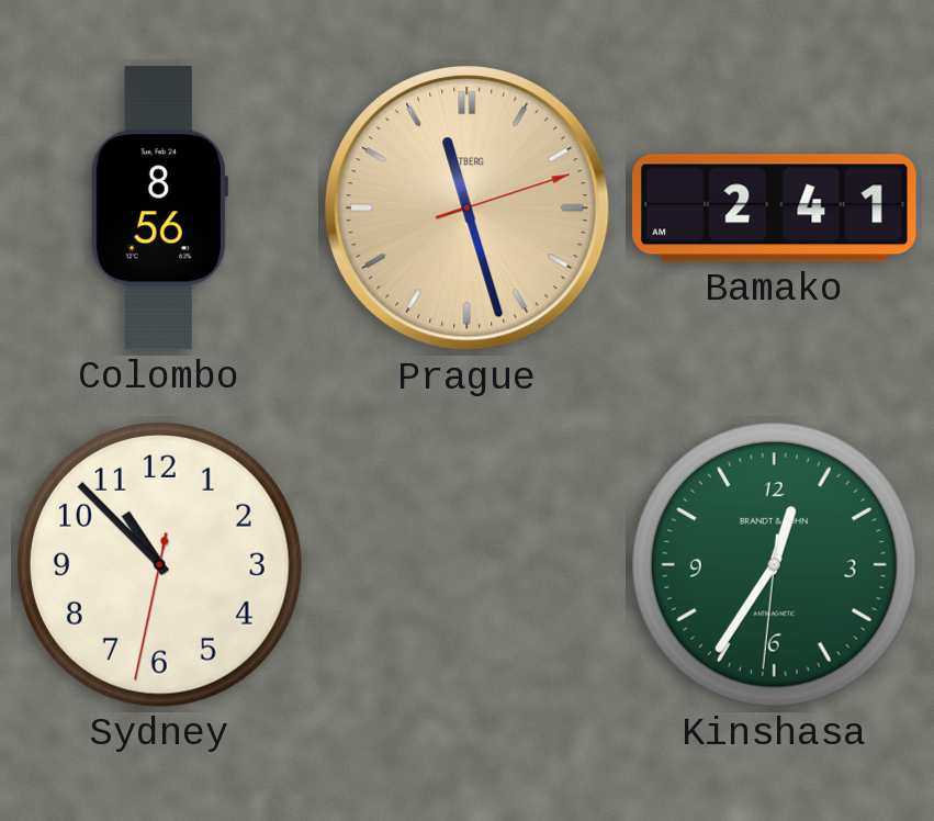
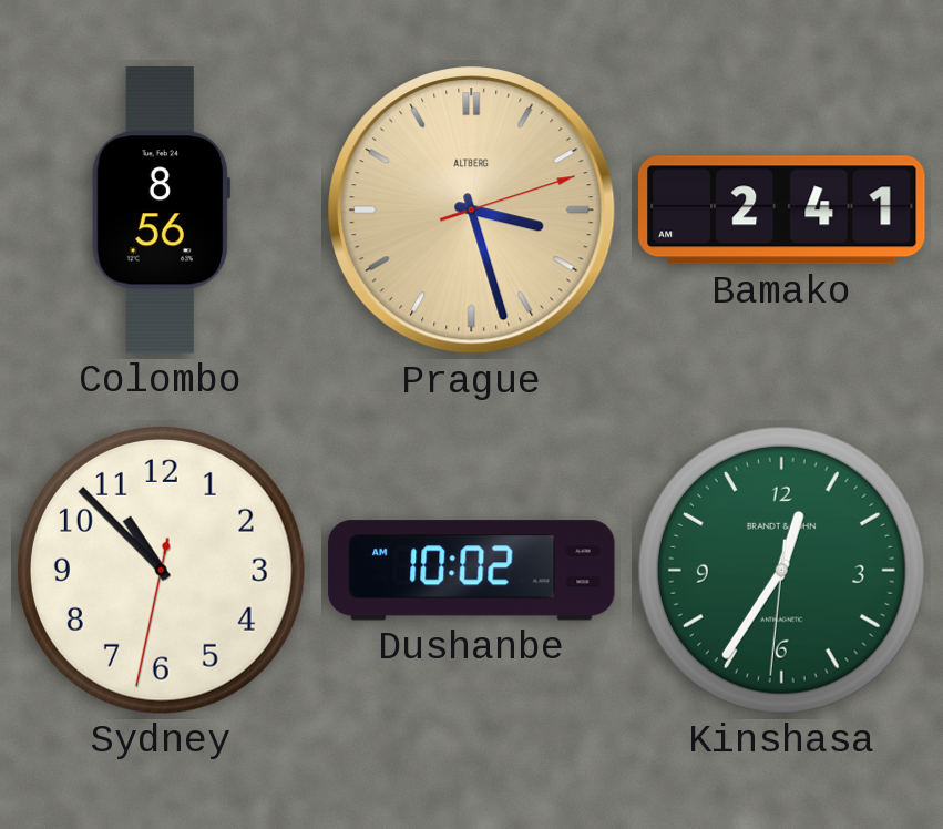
Prague: 11:27 -> 3:27 (472, 211)
Dushanbe: none -> 10:02 (472, 571)
